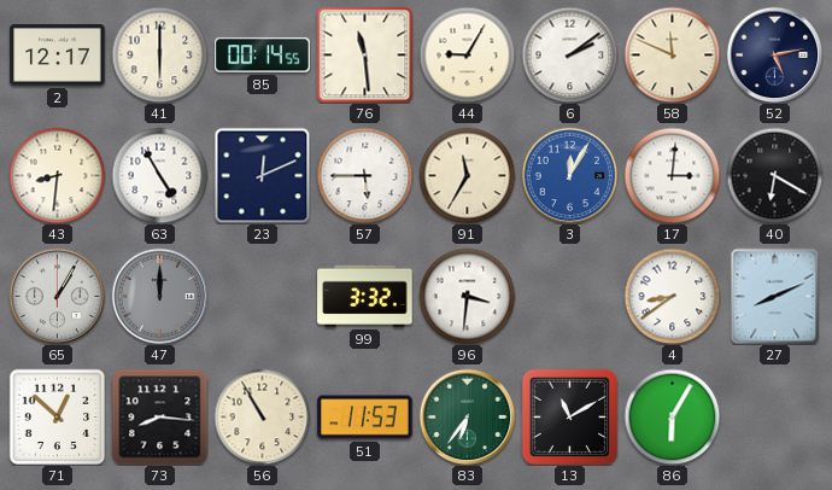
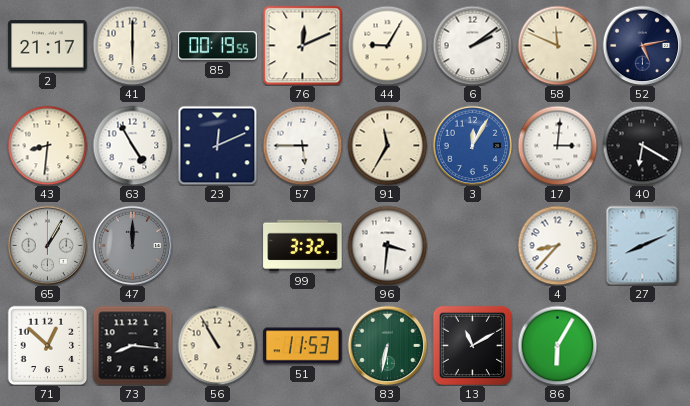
2: 12:17 -> 21:17 (48, 46)
85: 00:14 -> 00:19 (218, 46)
76: 11:29 -> 12:11 (302, 45)
4: 8:39 -> 8:37 (557, 245)
83: 6:36 -> 6:32 (387, 345)
